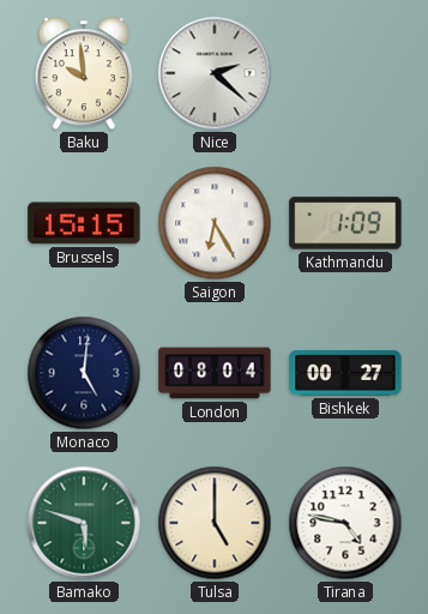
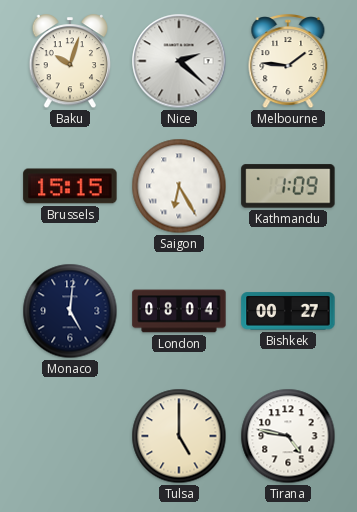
Baku: 9:59 -> 10:03 (70, 62)
Melbourne: none -> 1:46 (288, 62)
Bamako: 5:48 -> none (84, 523)
